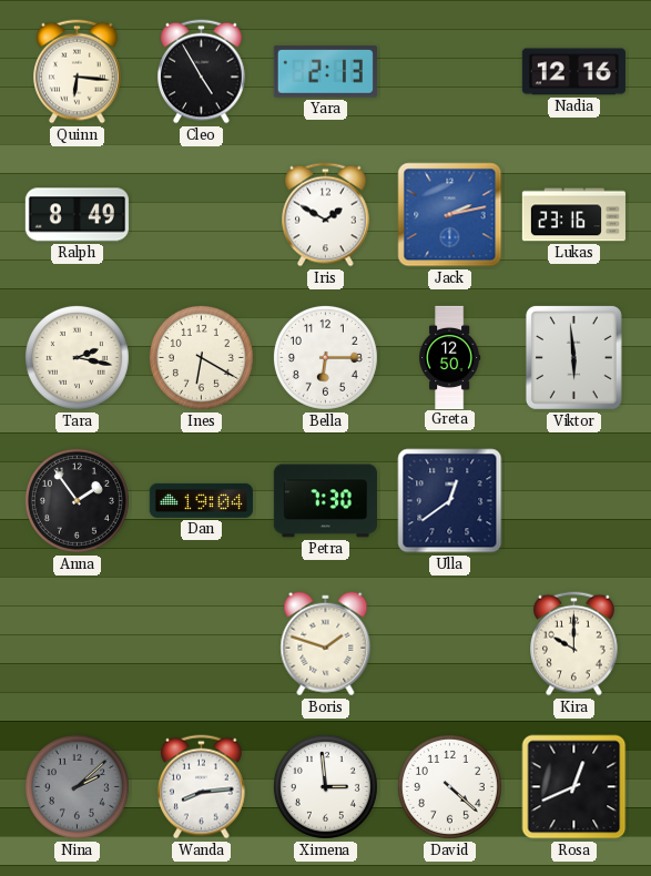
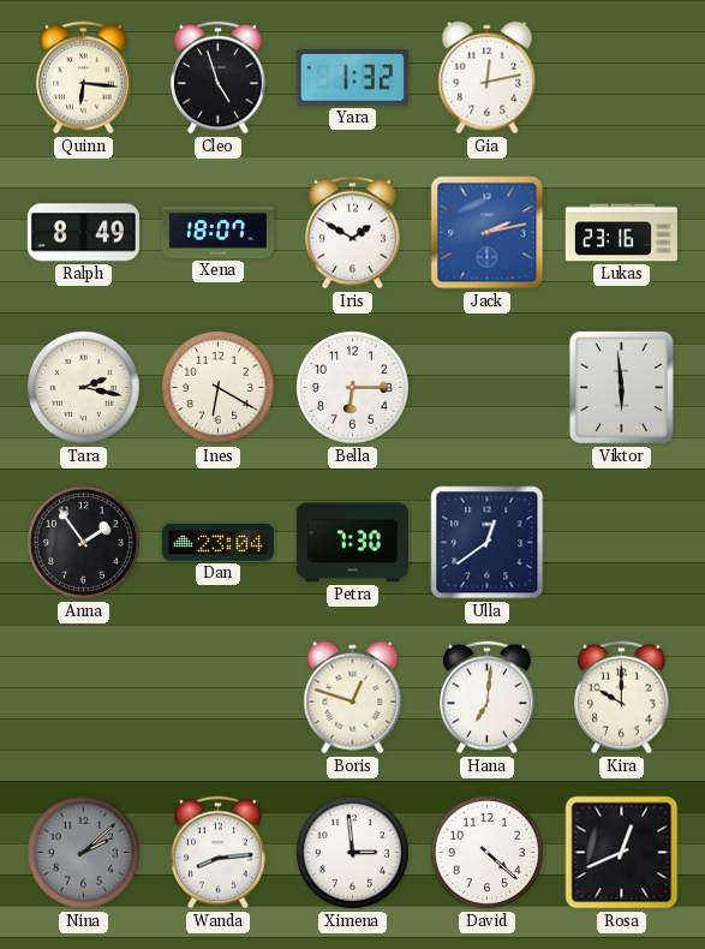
Cleo: 4:55 -> 4:57 (219, 78)
Yara: 2:13 -> 1:32 (352, 78)
Gia: none -> 12:13 (488, 78)
Nadia: 12:16 -> none (573, 72)
Xena: none -> 18:07 (217, 233)
Greta: 12:50 -> none (450, 357)
Dan: 19:04 -> 23:04 (217, 542)
Boris: 1:48 -> 12:48 (353, 698)
Hana: none -> 7:01 (488, 698)
